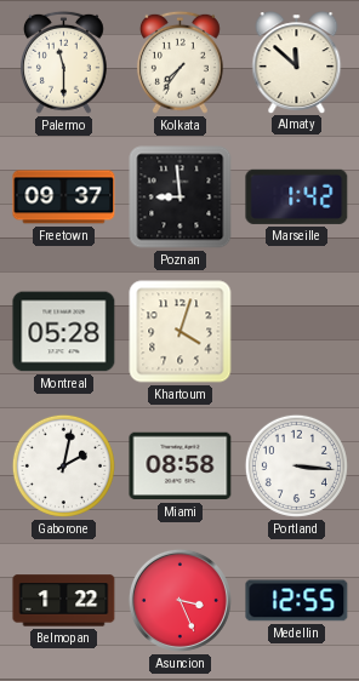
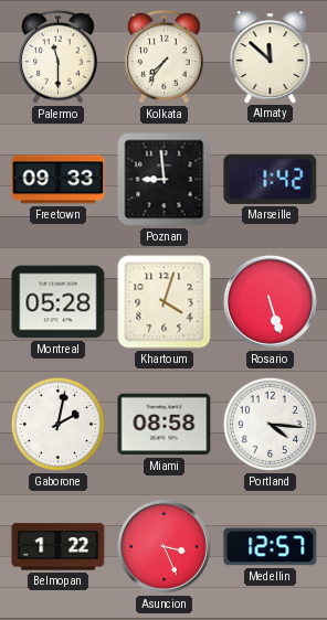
Freetown: 09:37 -> 09:33 (59, 180)
Rosario: none -> 5:27 (270, 301)
Portland: 3:16 -> 4:16 (270, 424)
Medellin: 12:55 -> 12:57 (271, 547)
